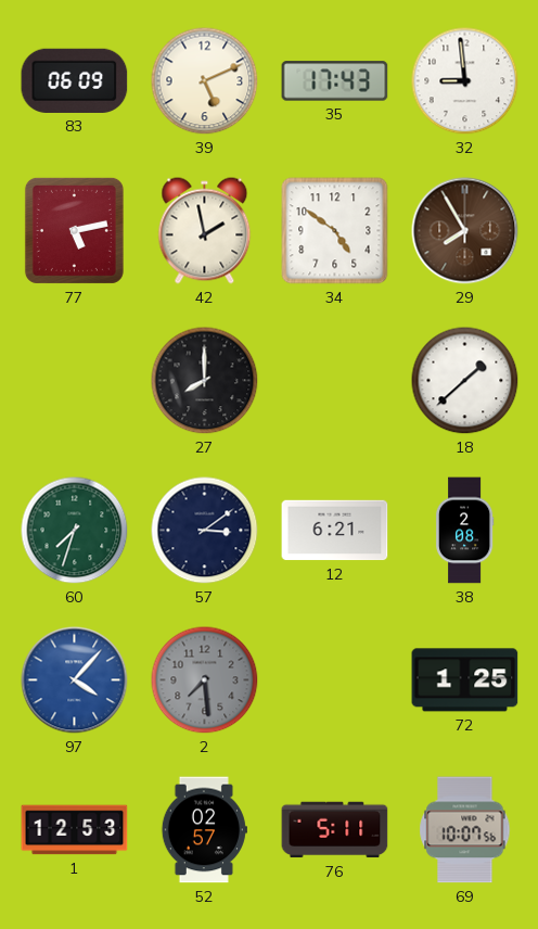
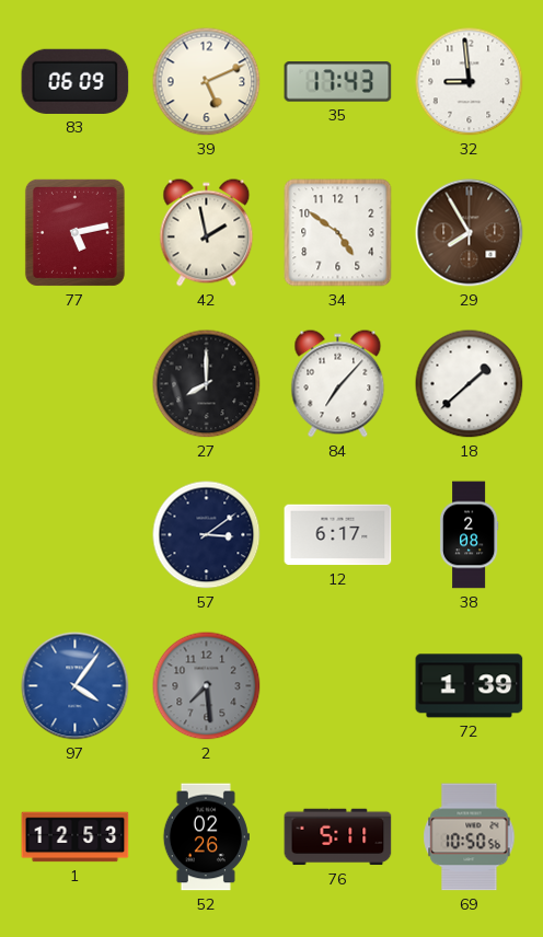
84: none -> 7:07 (338, 384)
60: 7:33 -> none (75, 531)
12: 6:21 -> 6:17 (338, 535)
97: 4:07 -> 4:06 (76, 686)
72: 1:25 -> 1:39 (470, 686)
52: 02:57 -> 02:26 (206, 837)
69: 10:07 -> 10:50 (470, 837)
